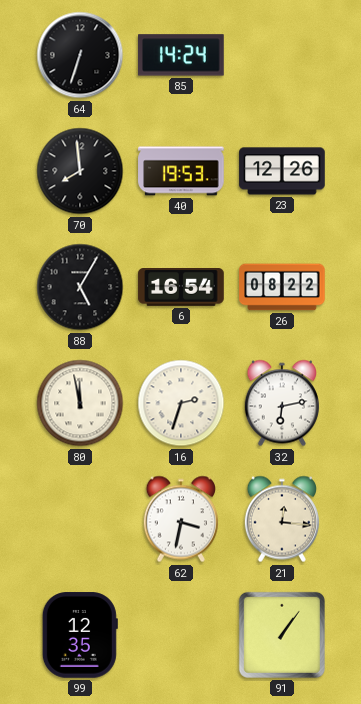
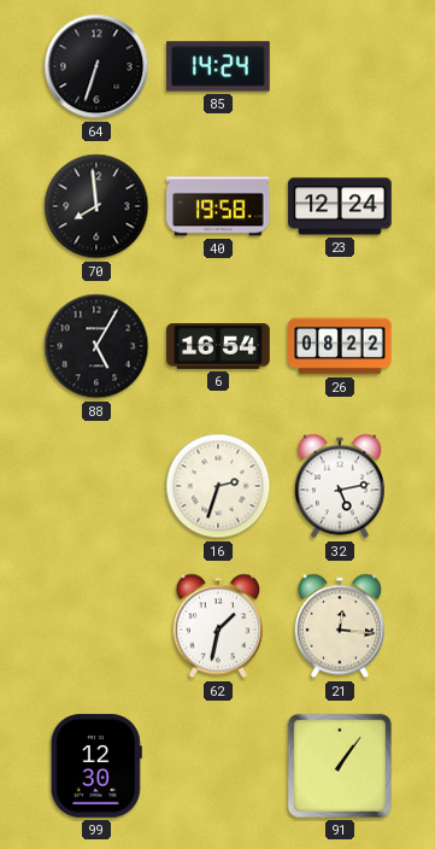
40: 19:53 -> 19:58 (218, 206)
23: 12:26 -> 12:24 (340, 206)
80: 11:58 -> none (80, 403)
32: 6:13 -> 5:13 (340, 486)
62: 3:32 -> 1:32 (218, 626)
99: 12:35 -> 12:30 (96, 766)
